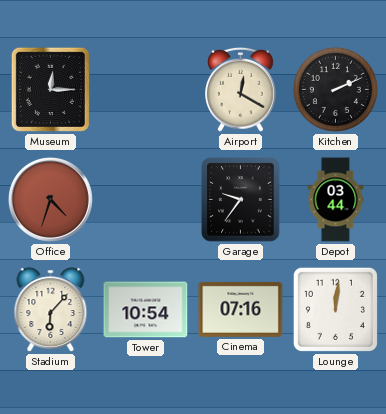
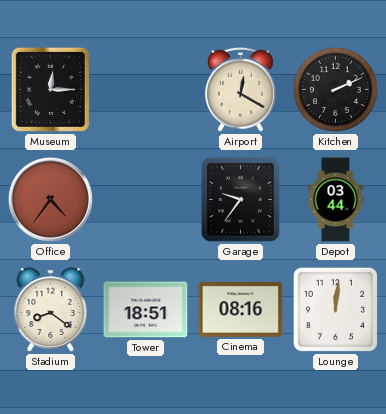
Office: 4:33 -> 4:36 (50, 199)
Stadium: 6:07 -> 8:21 (51, 310)
Tower: 10:54 -> 18:51 (146, 310)
Cinema: 07:16 -> 08:16 (241, 309)
